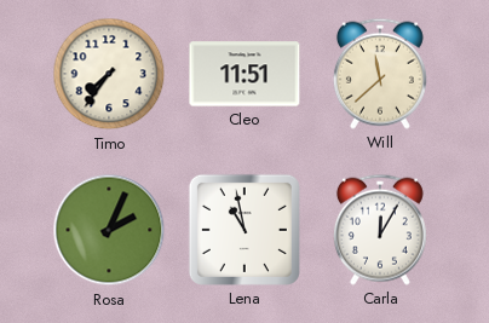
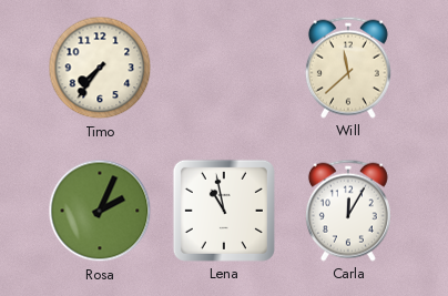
Cleo: 11:51 -> none (244, 74)
